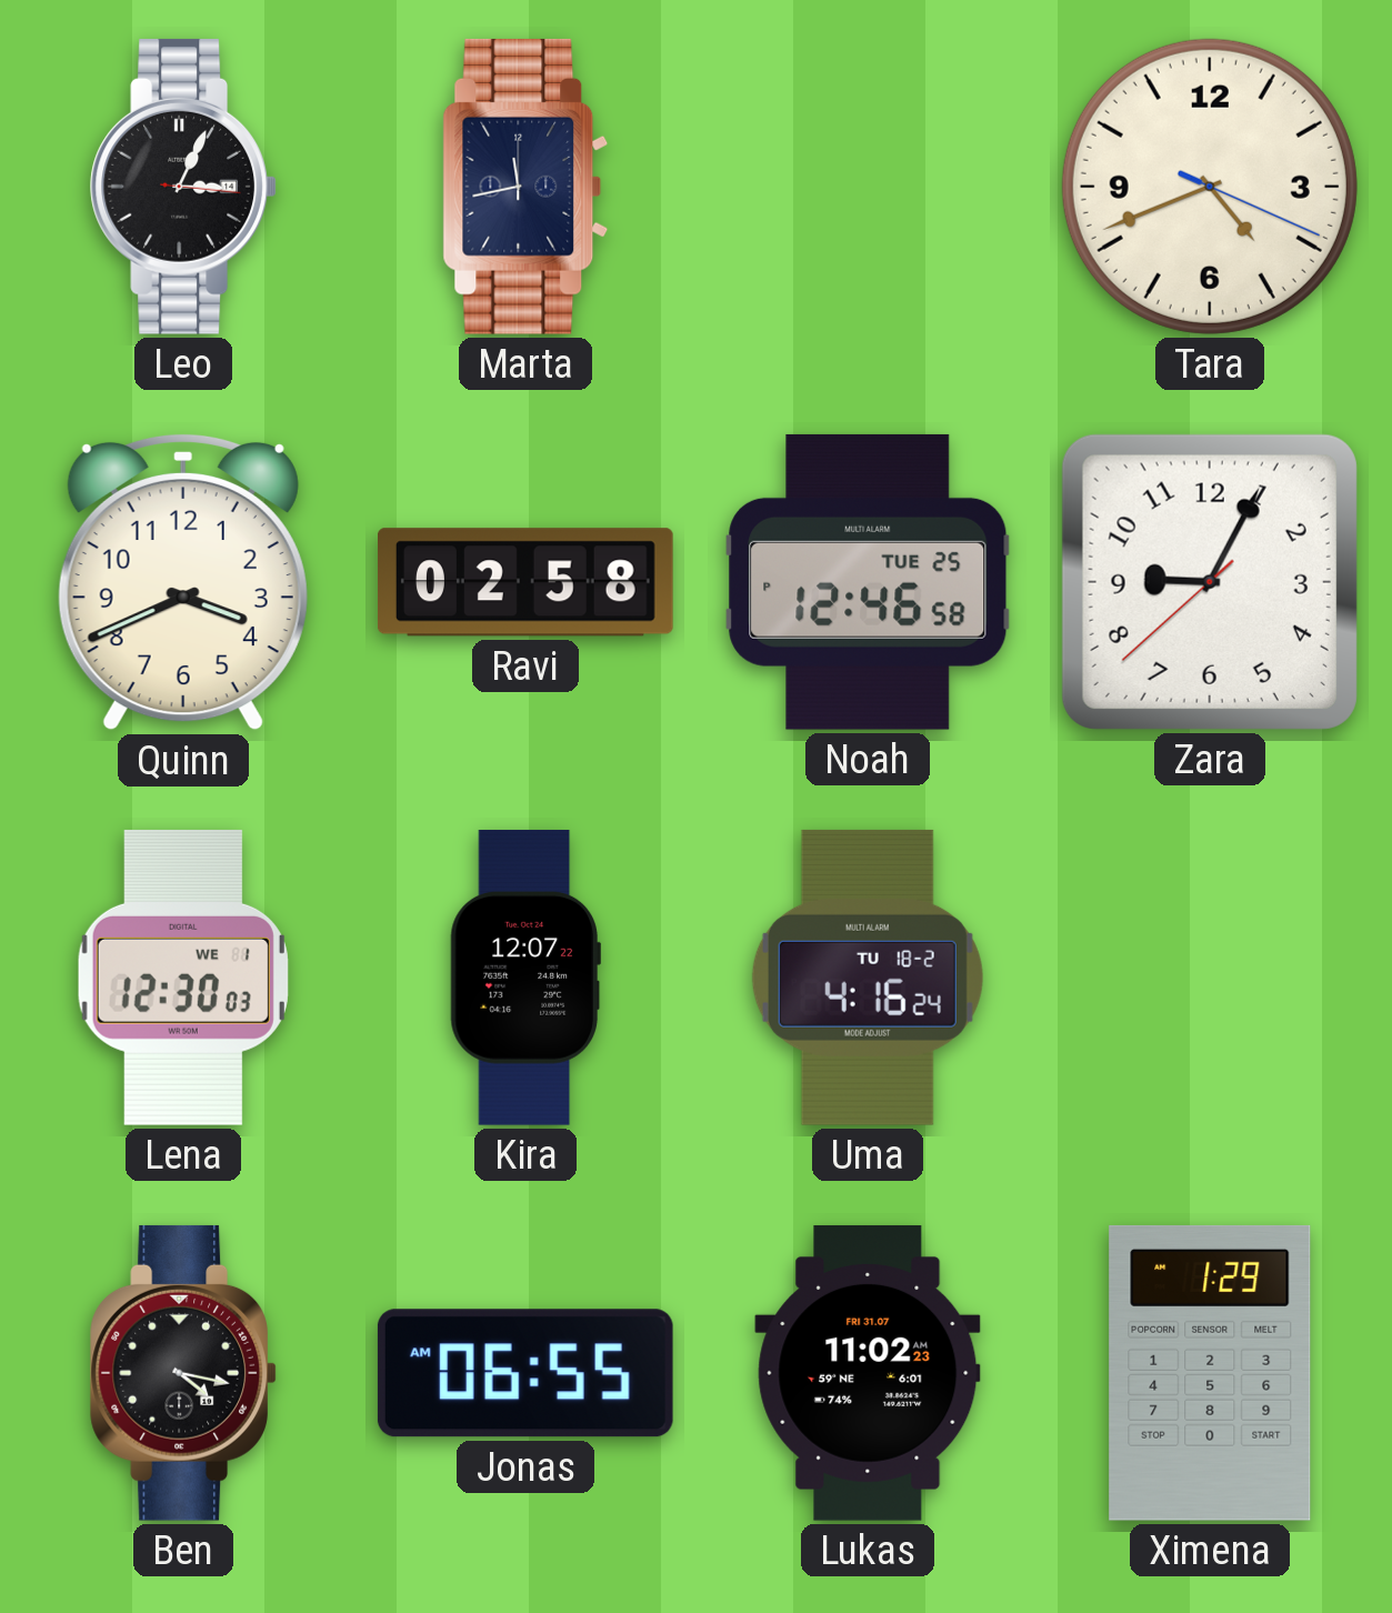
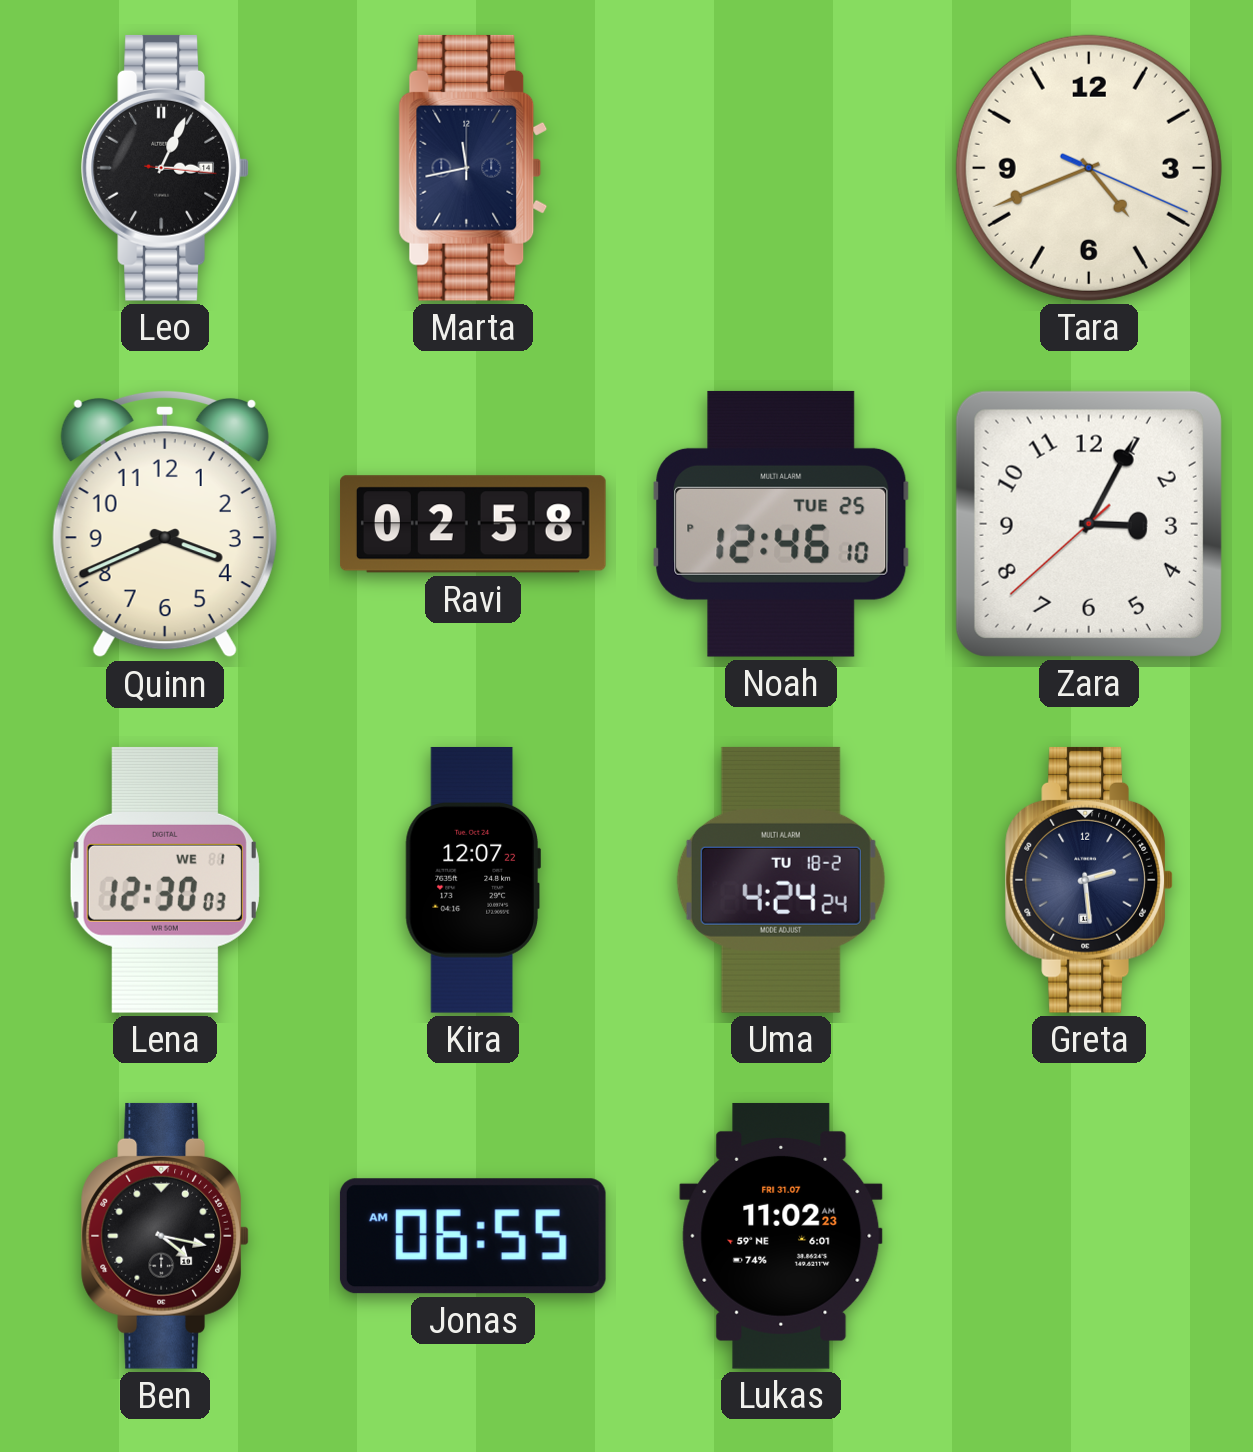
Noah: 12:46:58 PM -> 12:46:10 PM (781, 524)
Zara: 9:04 -> 3:04 (1089, 524)
Uma: 4:16 -> 4:24 (781, 880)
Greta: none -> 2:29 (1089, 880)
Ximena: 1:29 -> none (1210, 1373)
